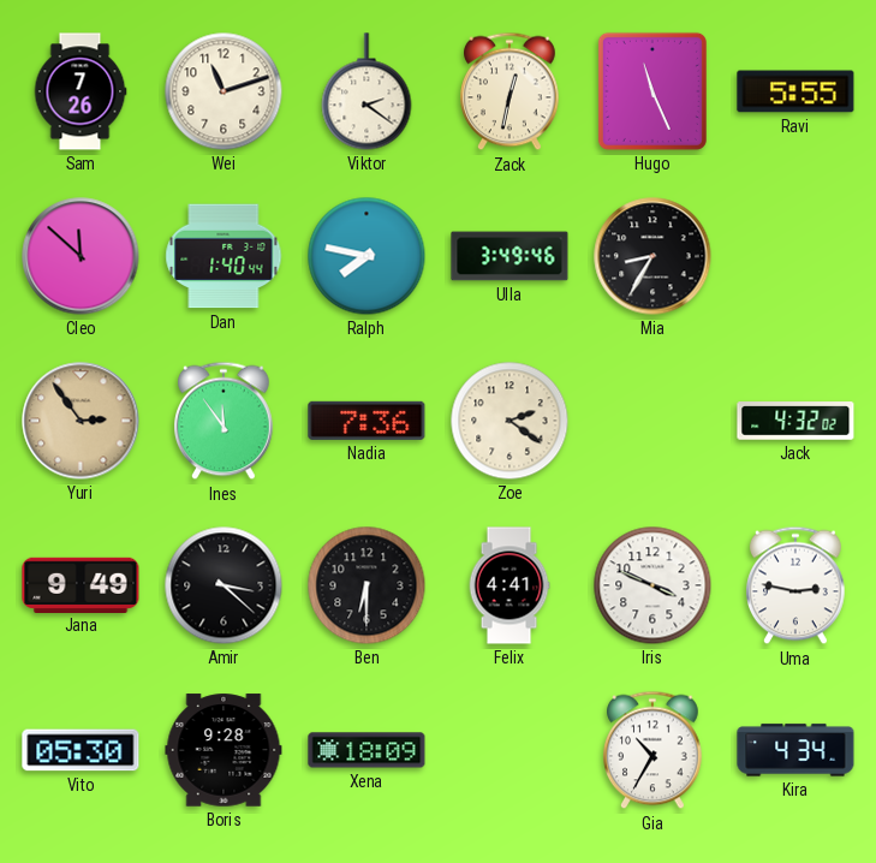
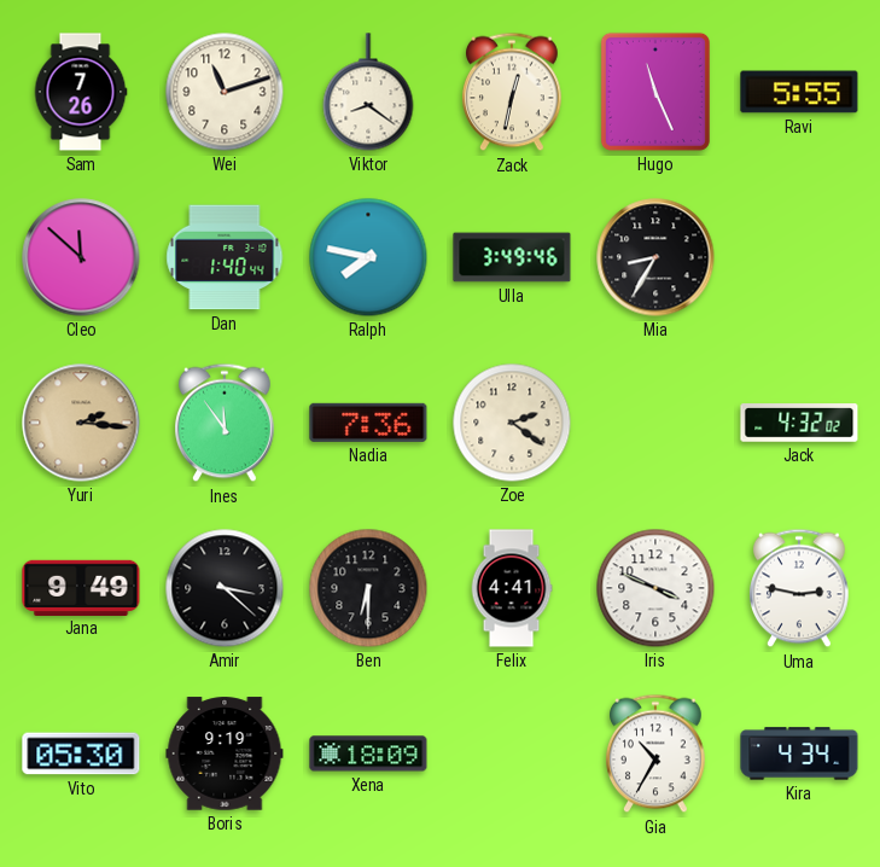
Viktor: 2:21 -> 8:21 (368, 92)
Yuri: 2:54 -> 2:16 (81, 423)
Boris: 9:28 -> 9:19 (225, 753)
